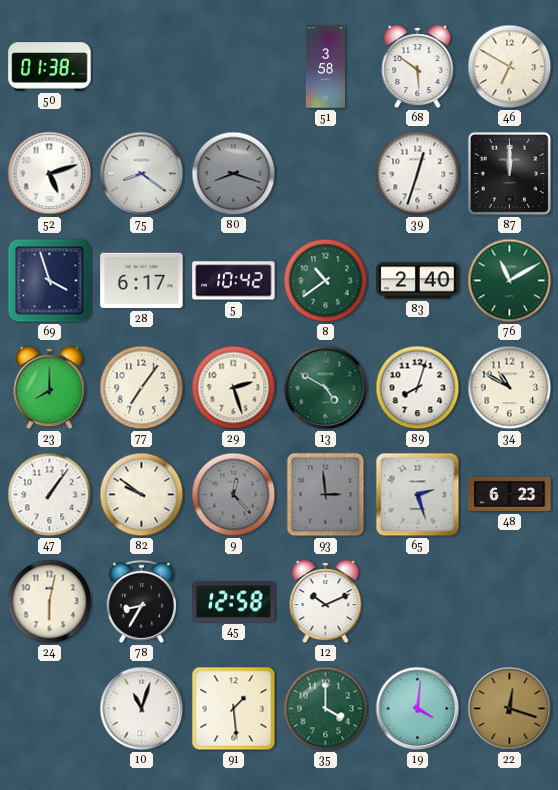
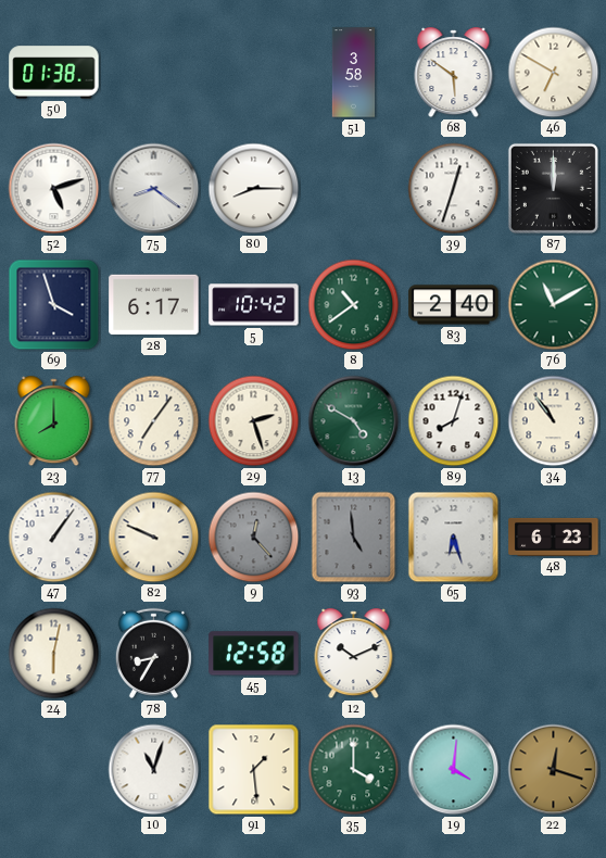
80: 8:18 -> 8:15 (254, 189)
80 dial: grey -> white (254, 189)
34: 10:50 -> 10:54 (554, 421)
82: 9:51 -> 9:49 (154, 538)
93: 2:59 -> 4:59 (354, 538)
65: 2:27 -> 6:27 (454, 538)
